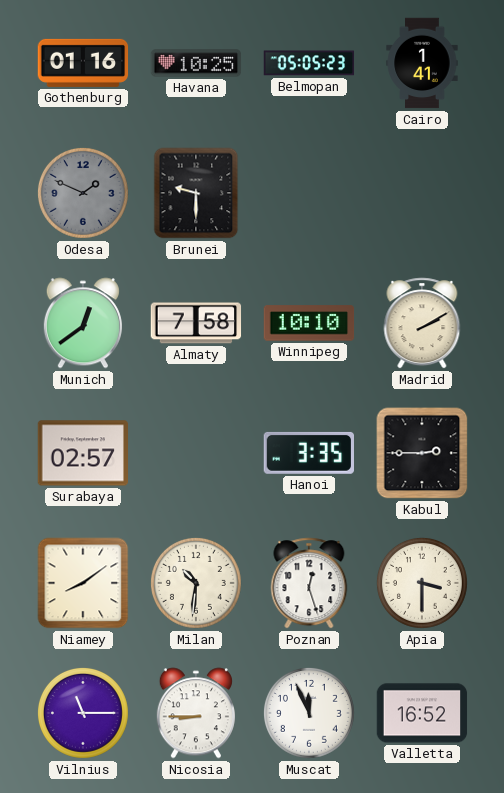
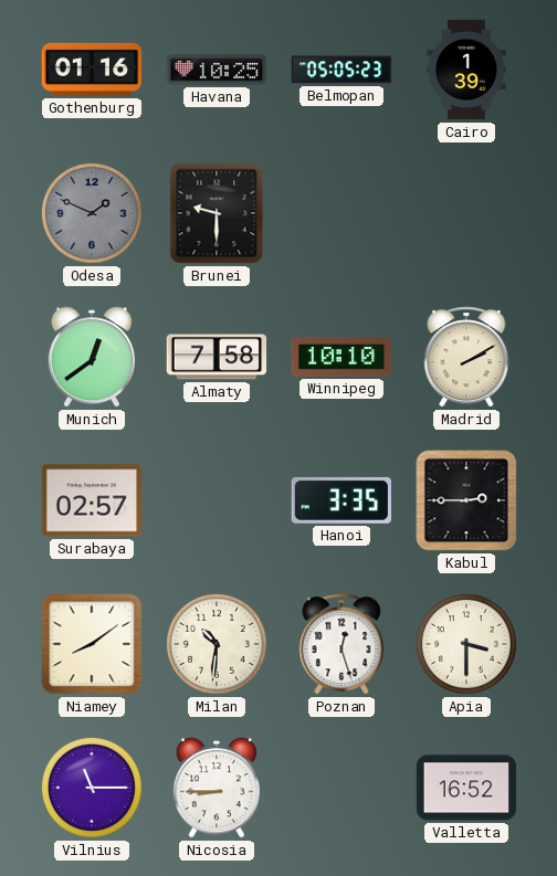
Cairo: 1:41 -> 1:39 (466, 70)
Muscat: 11:56 -> none (309, 713)
